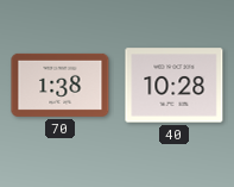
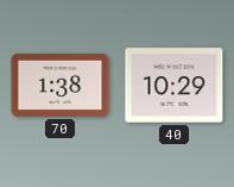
40: 10:28 -> 10:29 (175, 86)
